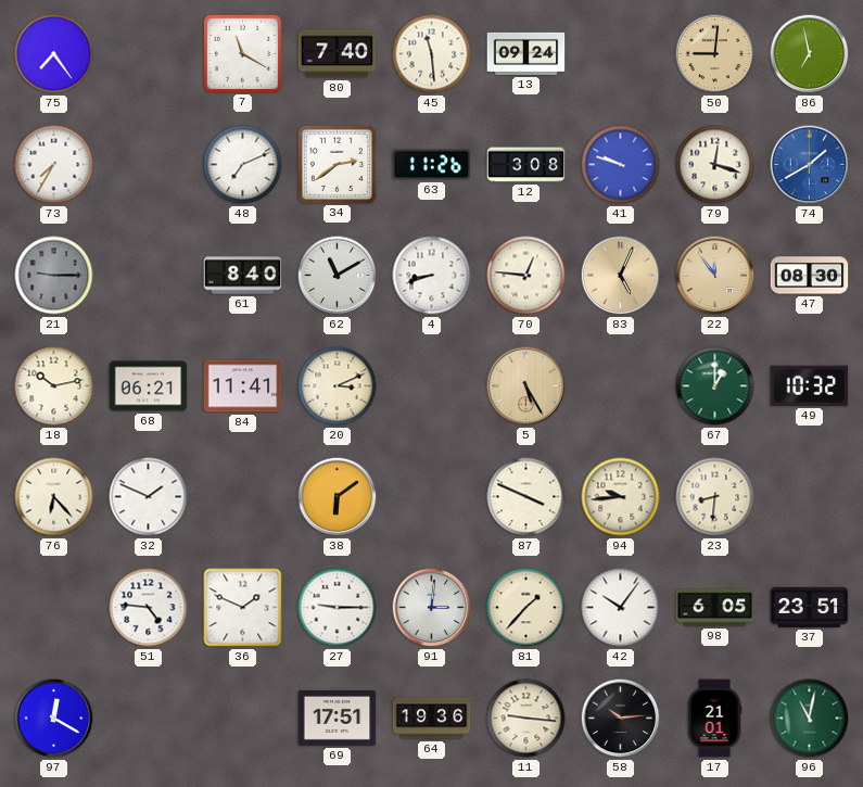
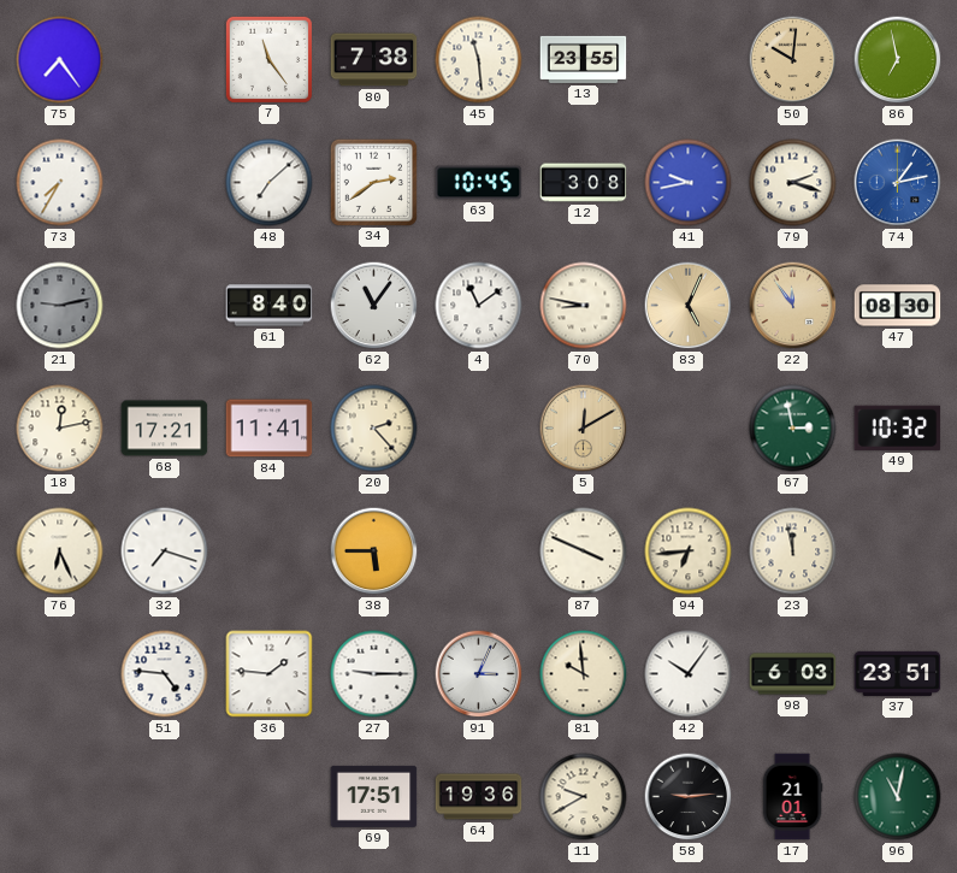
7: 11:20 -> 11:24 (268, 59)
80: 7:40 -> 7:38 (374, 60)
13: 09:24 -> 23:55 (584, 59)
50: 9:01 -> 10:01 (793, 60)
48: 7:11 -> 7:08 (270, 183)
63: 11:26 -> 10:45 (479, 183)
41: 9:48 -> 9:43 (689, 183)
79: 12:18 -> 2:18 (793, 183)
74: 1:40 -> 1:13 (898, 183)
21: 9:15 -> 9:13 (60, 306)
62: 11:10 -> 11:06 (374, 306)
4: 8:42 -> 11:09 (479, 306)
70: 12:46 -> 8:47 (584, 306)
18: 10:13 -> 12:13 (60, 429)
68: 06:21 -> 17:21 (165, 429)
20: 3:11 -> 2:23 (374, 429)
5: 5:25 -> 12:10 (584, 429)
67: 1:00 -> 2:58 (793, 429)
76: 6:23 -> 6:26 (60, 551)
32: 1:49 -> 7:18 (165, 551)
38: 6:09 -> 5:45 (374, 551)
94: 9:44 -> 6:44 (689, 551)
23: 8:31 -> 11:58 (793, 551)
36: 1:49 -> 1:46 (270, 674)
91: 3:01 -> 3:04 (479, 674)
81: 1:37 -> 9:59 (584, 674)
98: 6:05 -> 6:03 (793, 674)
97: 12:20 -> none (54, 719)
11: 9:16 -> 9:40 (584, 797)
58: 10:14 -> 9:14 (689, 797)
